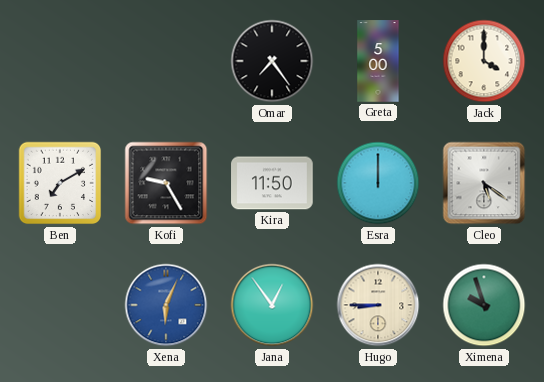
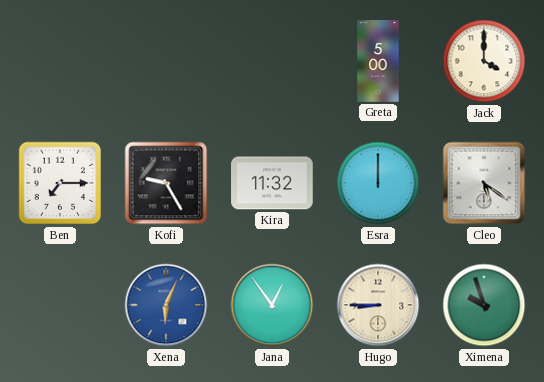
Omar: 7:24 -> none (272, 61)
Ben: 7:10 -> 7:15 (60, 183)
Kira: 11:50 -> 11:32 (272, 183)
